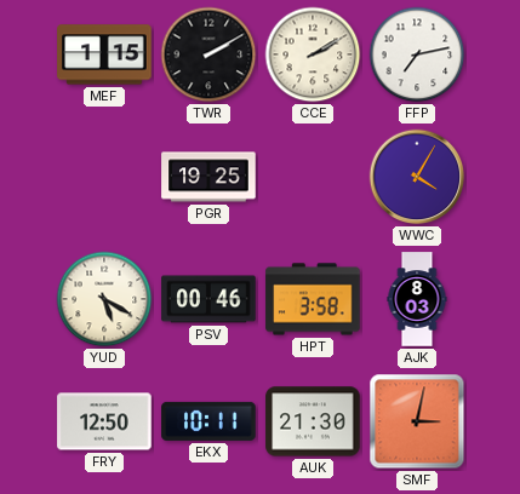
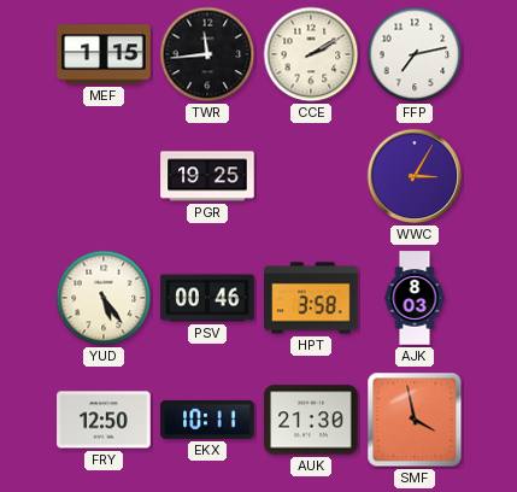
TWR: 2:10 -> 11:44 (207, 54)
WWC: 4:05 -> 3:05 (415, 176)
YUD: 5:20 -> 5:24 (104, 298)
SMF: 3:02 -> 3:58 (415, 420)
